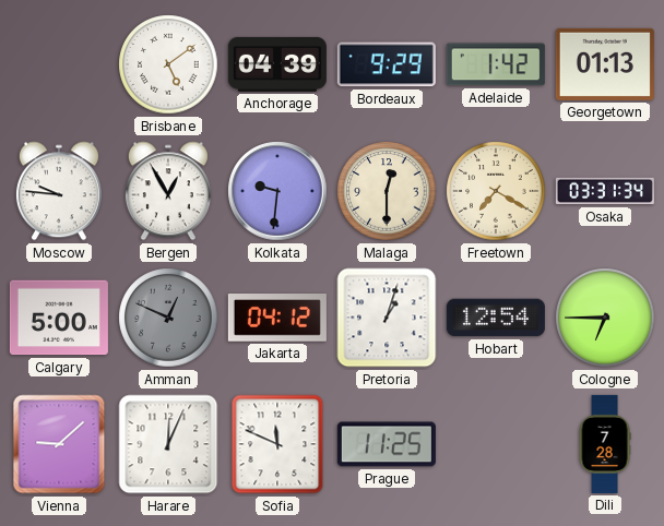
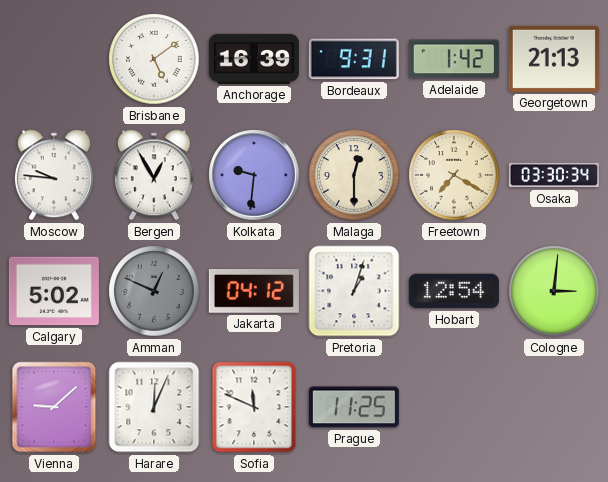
Anchorage: 04:39 -> 16:39 (254, 59)
Bordeaux: 9:29 -> 9:31 (354, 59)
Georgetown: 01:13 -> 21:13 (554, 59)
Osaka: 03:31 -> 03:30 (554, 175)
Calgary: 5:00 -> 5:02 (54, 291)
Cologne: 6:45 -> 3:01 (554, 291)
Dili: 7:28 -> none (605, 444)
